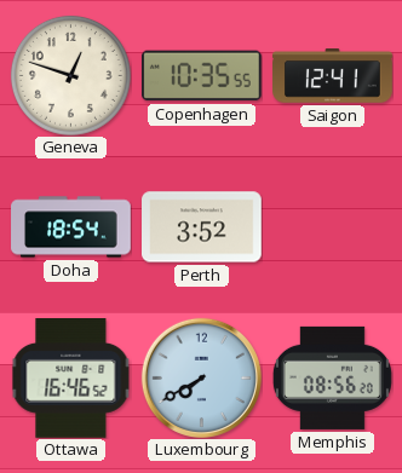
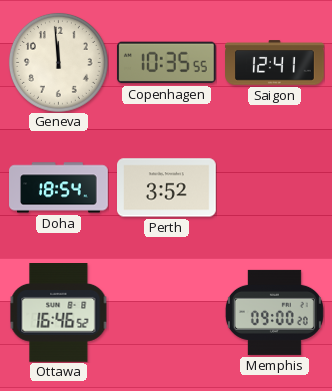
Geneva: 12:48 -> 11:59 (58, 62)
Luxembourg: 7:40 -> none (201, 377)
Memphis: 08:56 -> 09:00 (274, 312)
